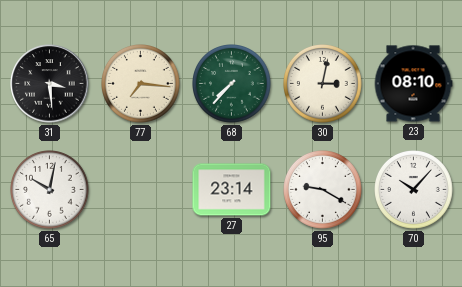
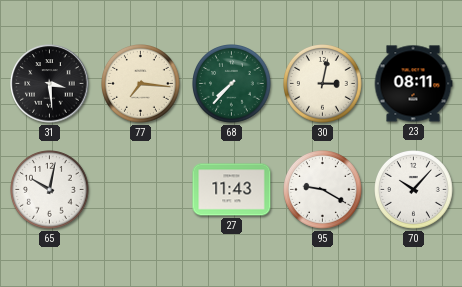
23: 08:10 -> 08:11 (413, 84)
27: 23:14 -> 11:43 (232, 190)
